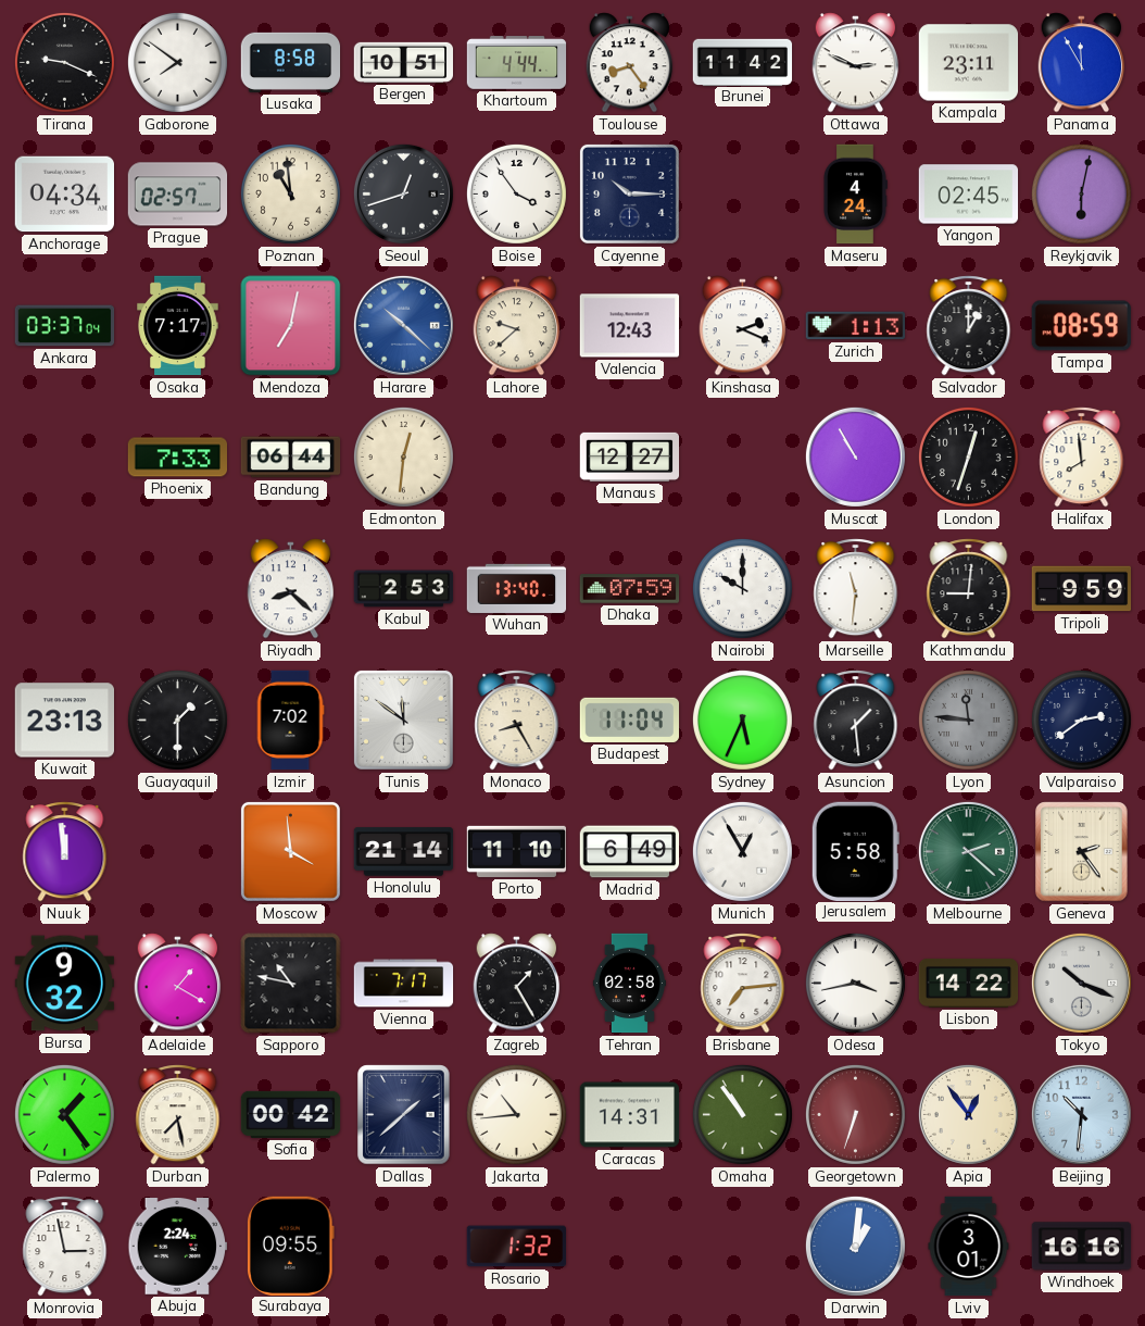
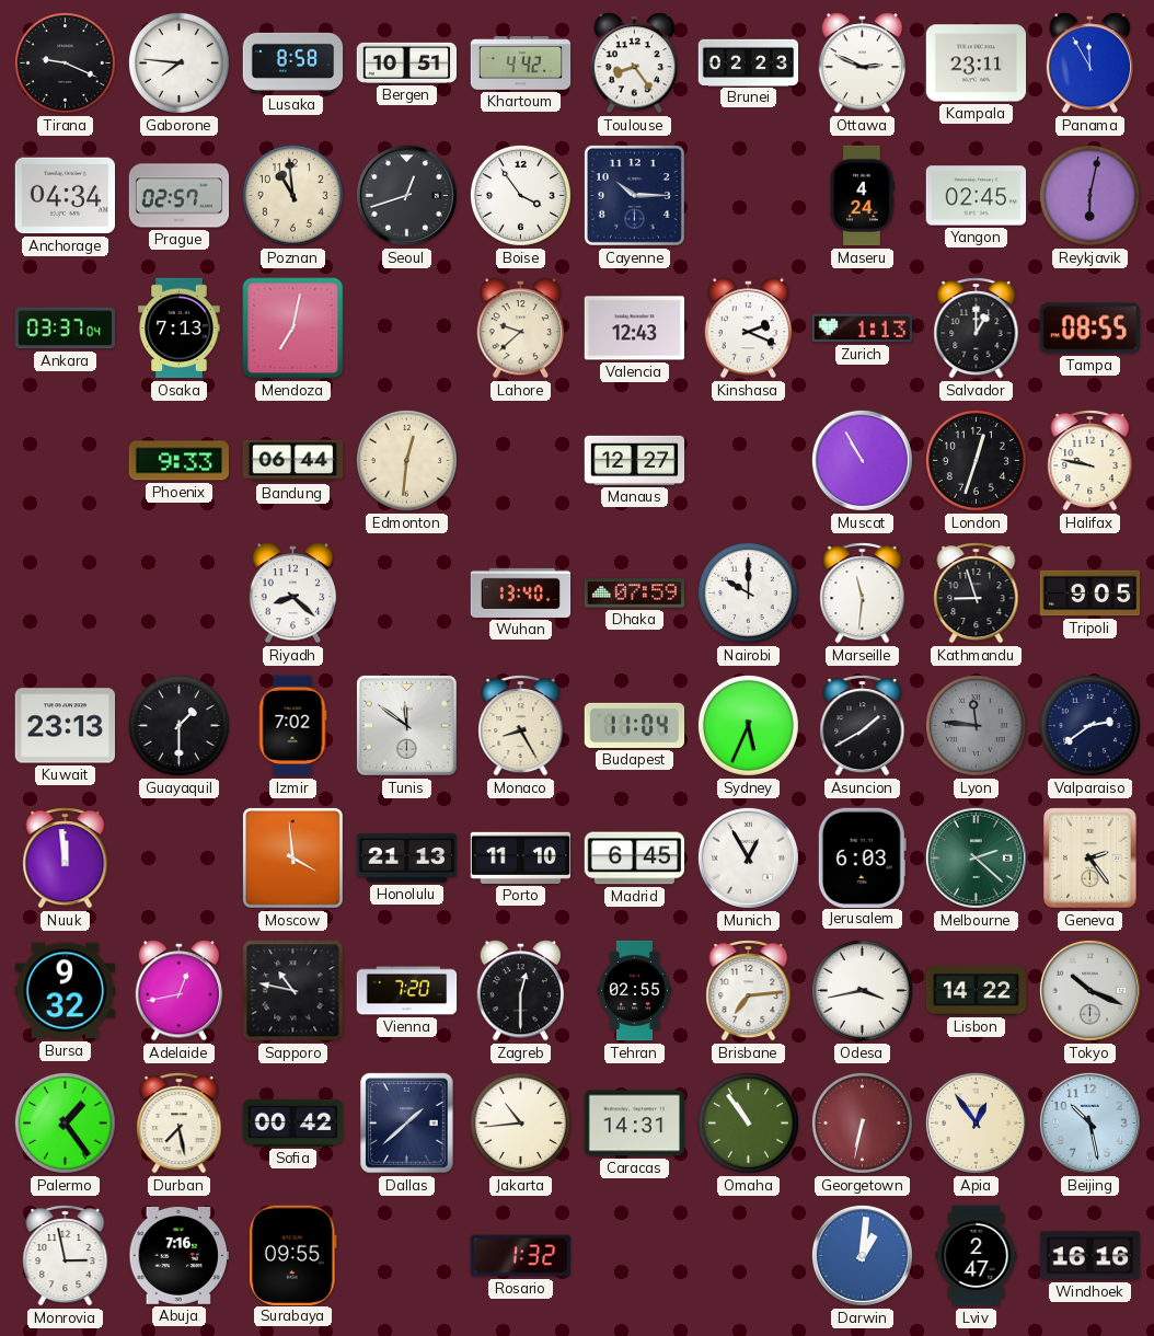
Gaborone: 7:51 -> 7:46 (178, 62)
Khartoum: 4:44 -> 4:42 (521, 64)
Brunei: 11:42 -> 02:23 (749, 62)
Osaka: 7:17 -> 7:13 (180, 329)
Harare: 10:22 -> none (403, 325)
Tampa: 08:59 -> 08:55 (1089, 329)
Phoenix: 7:33 -> 9:33 (180, 461)
Halifax: 7:59 -> 9:47 (1090, 461)
Kabul: 2:53 -> none (404, 589)
Kathmandu: 9:01 -> 8:57 (977, 594)
Tripoli: 9:59 -> 9:05 (1090, 594)
Asuncion: 1:29 -> 1:40 (863, 726)
Honolulu: 21:14 -> 21:13 (407, 859)
Madrid: 6:49 -> 6:45 (635, 859)
Jerusalem: 5:58 -> 6:03 (862, 857)
Adelaide: 1:20 -> 12:43 (180, 991)
Vienna: 7:17 -> 7:20 (407, 991)
Zagreb: 1:25 -> 12:30 (521, 991)
Tehran: 02:58 -> 02:55 (634, 991)
Georgetown: 6:33 -> 6:32 (862, 1122)
Beijing: 10:31 -> 10:28 (1089, 1122)
Abuja: 2:24 -> 7:16 (180, 1256)
Lviv: 3:01 -> 2:47 (977, 1256)
